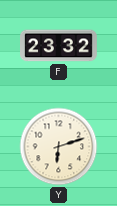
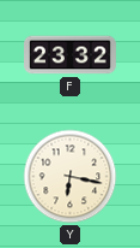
Y: 6:12 -> 6:17 (71, 177)
